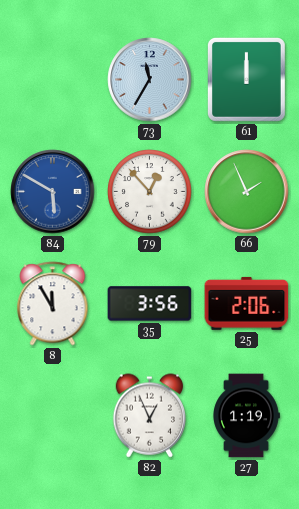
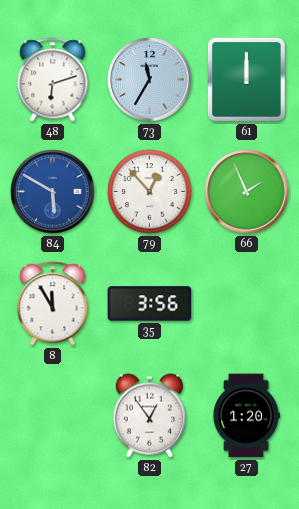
48: none -> 6:12 (53, 80)
25: 2:06 -> none (247, 303)
82: 12:56 -> 12:54 (150, 416)
27: 1:19 -> 1:20 (246, 416)
